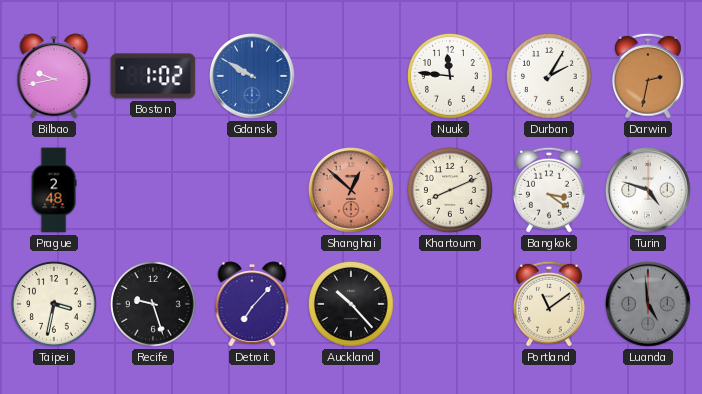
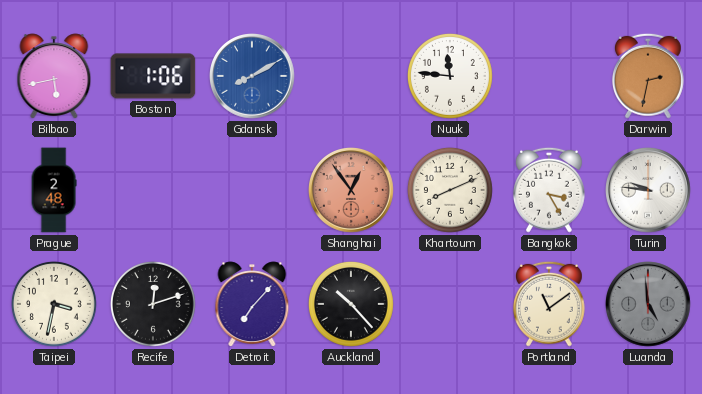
Bilbao: 9:43 -> 5:43 (54, 76)
Boston: 1:02 -> 1:06 (153, 76)
Gdansk: 9:50 -> 8:10 (252, 76)
Durban: 2:05 -> none (549, 76)
Shanghai: 12:52 -> 12:54 (351, 190)
Bangkok: 3:21 -> 3:25 (549, 190)
Turin: 4:48 -> 9:46 (648, 190)
Recife: 9:27 -> 12:12 (153, 304)
